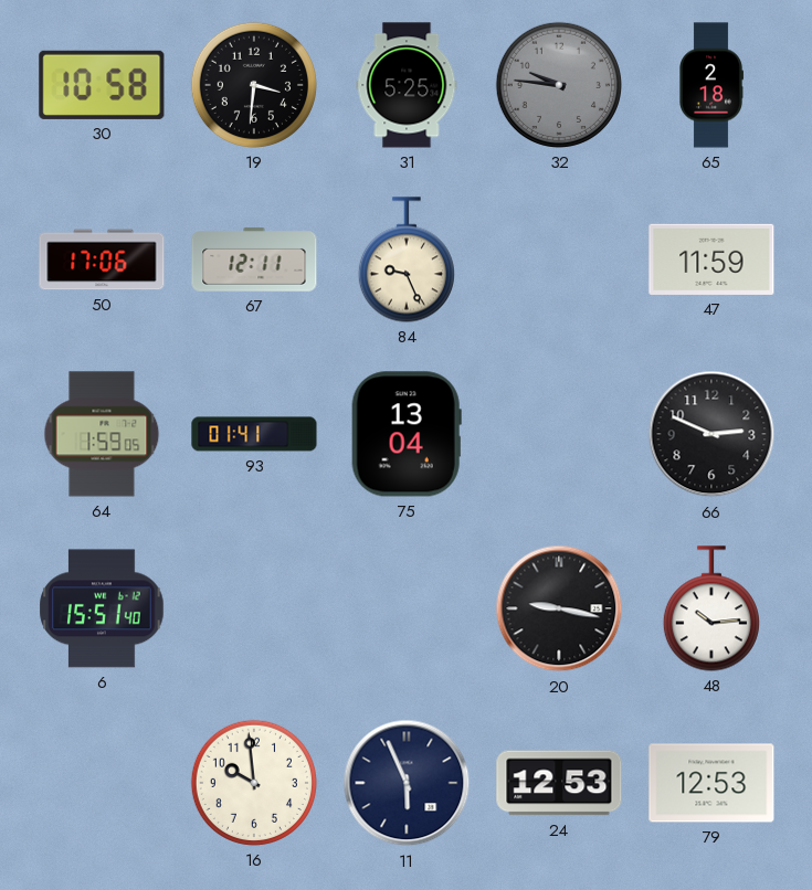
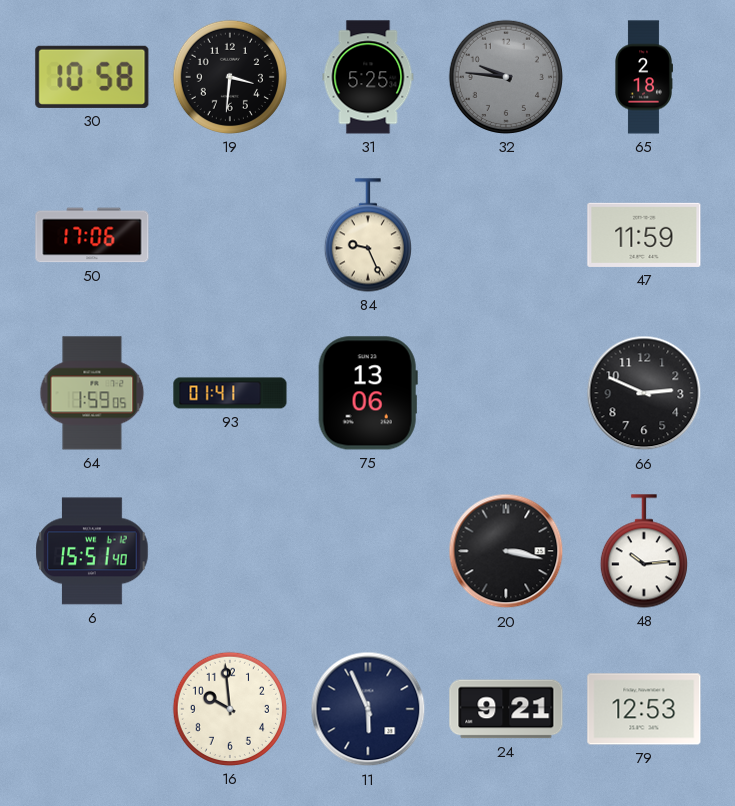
67: 12:11 -> none (254, 259)
75: 13:04 -> 13:06 (368, 393)
20: 9:17 -> 3:17 (506, 551)
24: 12:53 -> 9:21 (506, 709)
